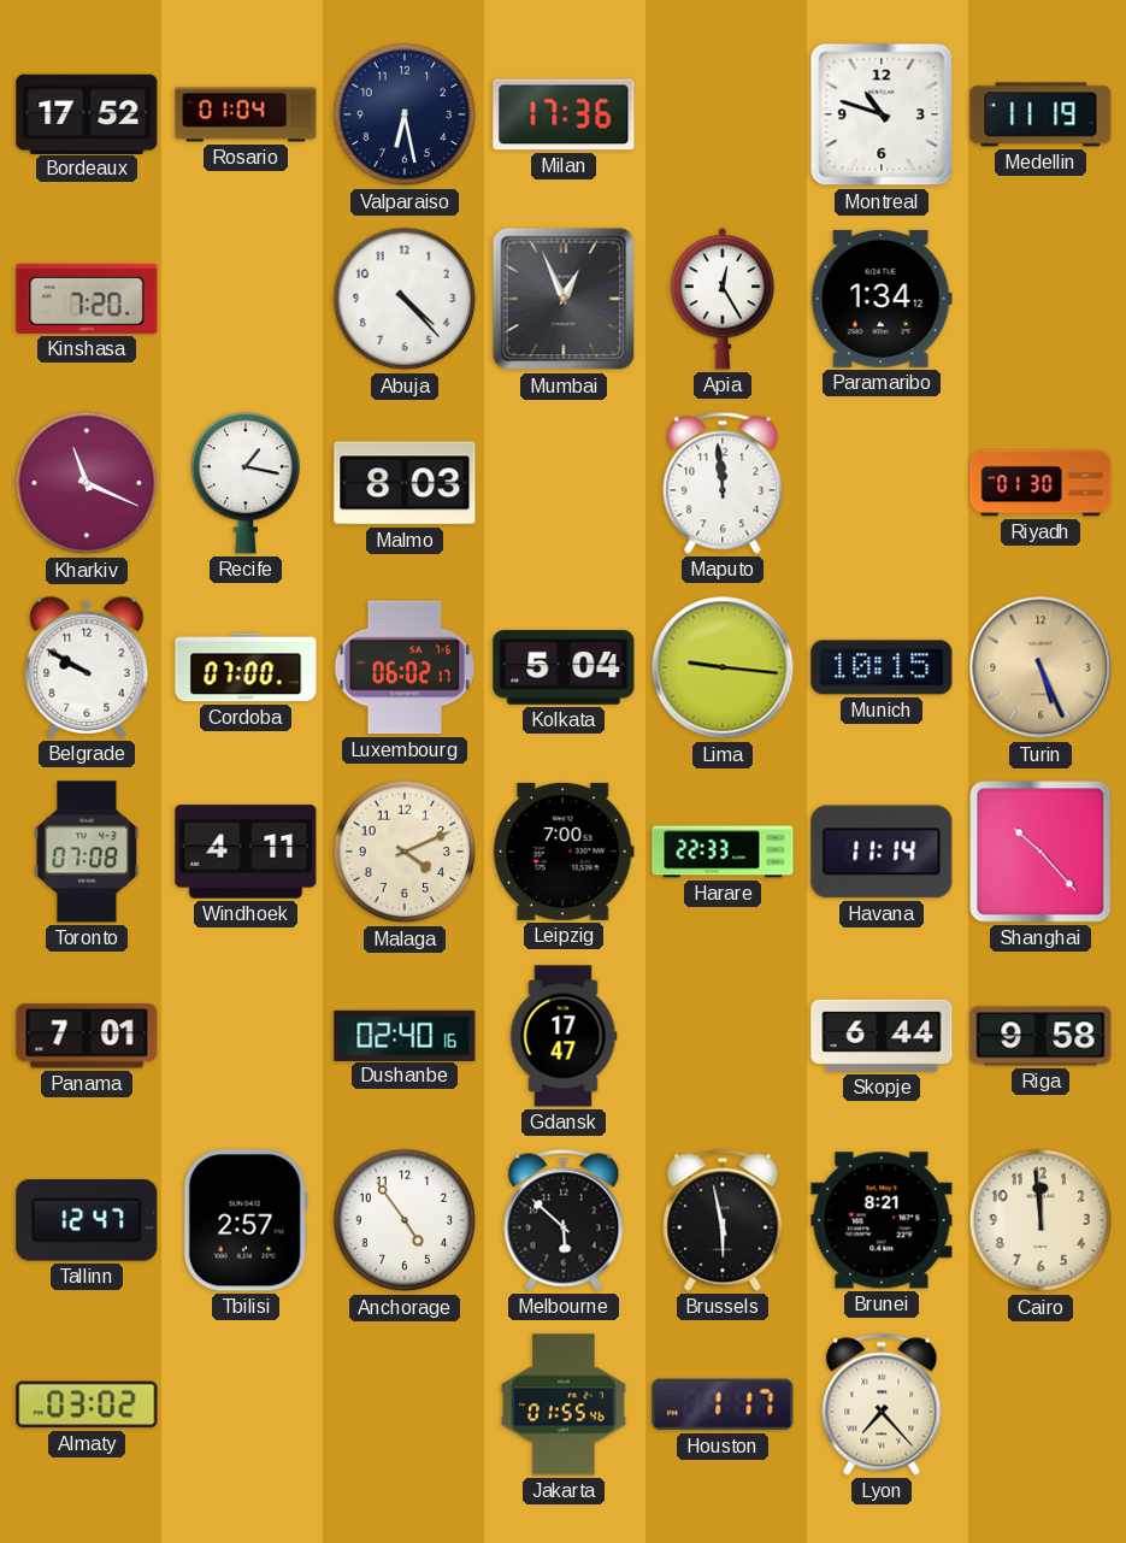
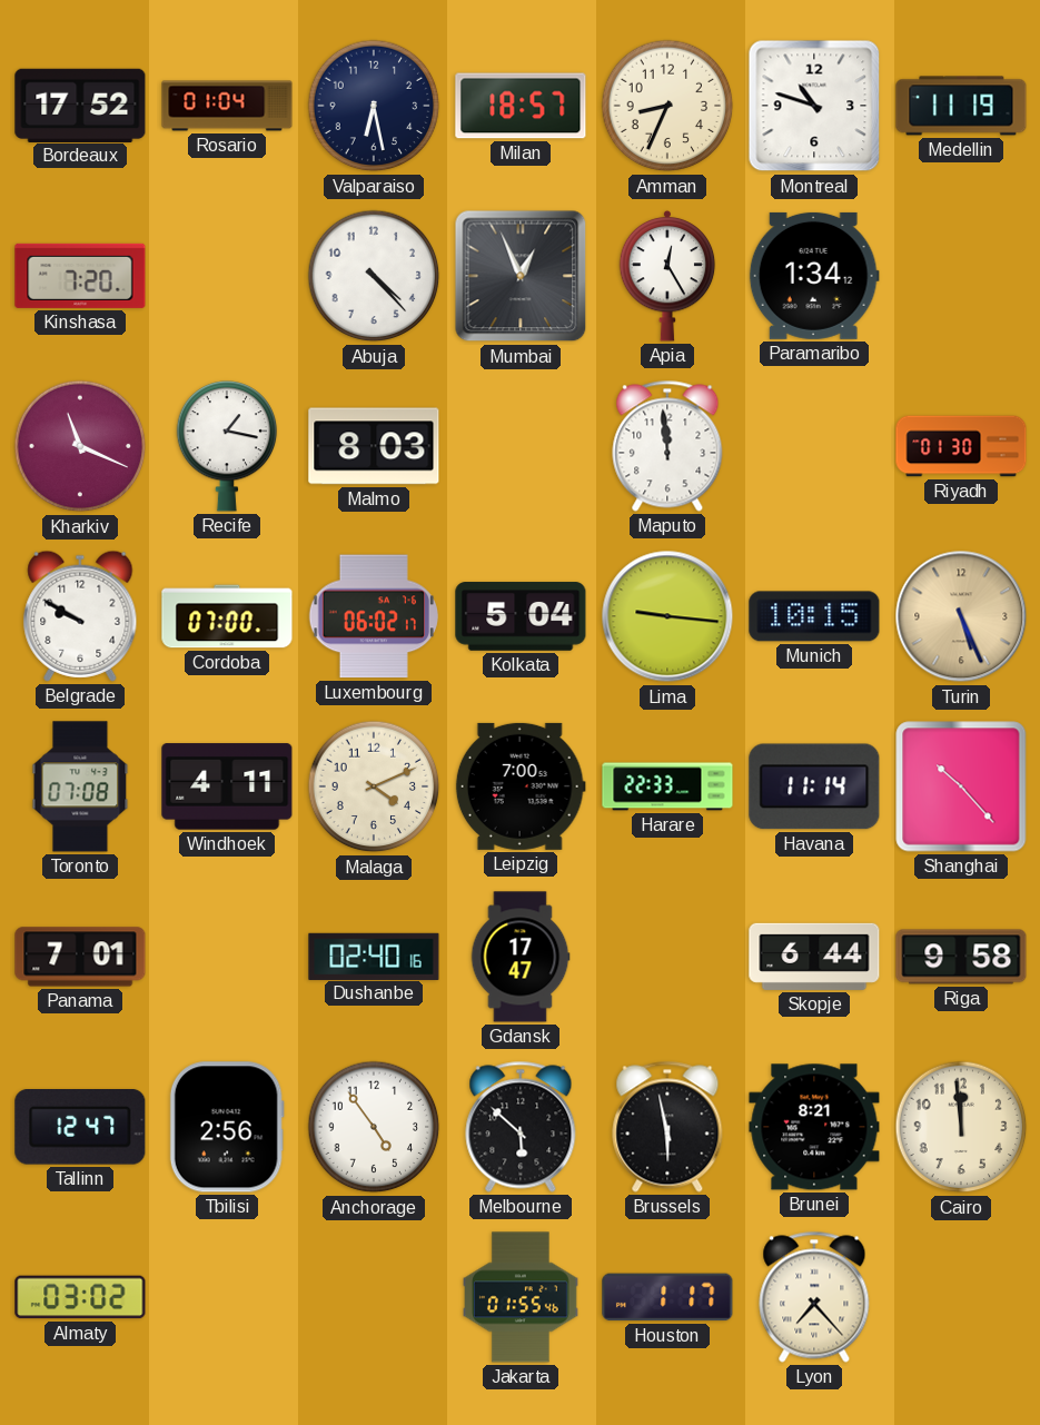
Milan: 17:36 -> 18:57 (521, 106)
Amman: none -> 8:34 (667, 106)
Tbilisi: 2:57 -> 2:56 (227, 1127)
